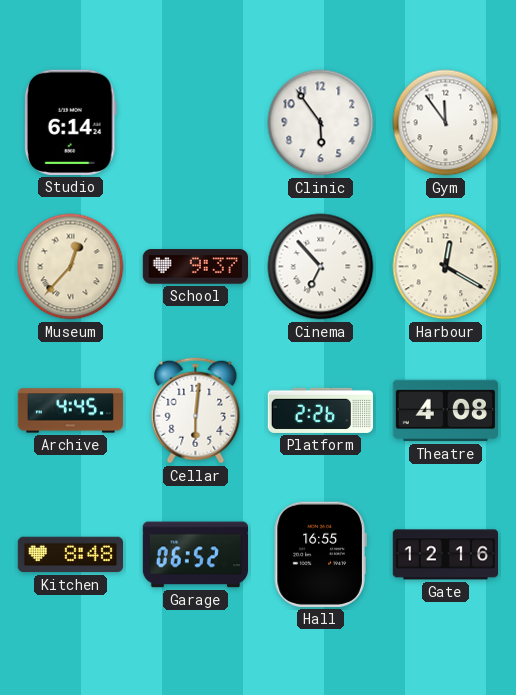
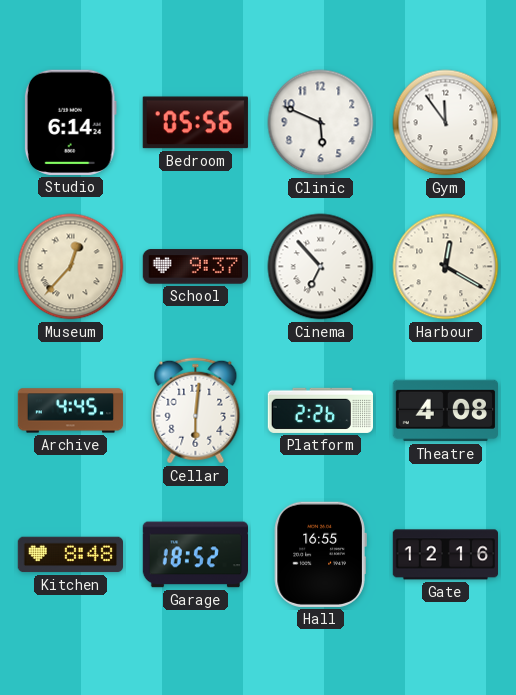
Bedroom: none -> 05:56 (195, 123)
Clinic: 5:54 -> 5:49 (321, 123)
Garage: 06:52 -> 18:52 (195, 555)
